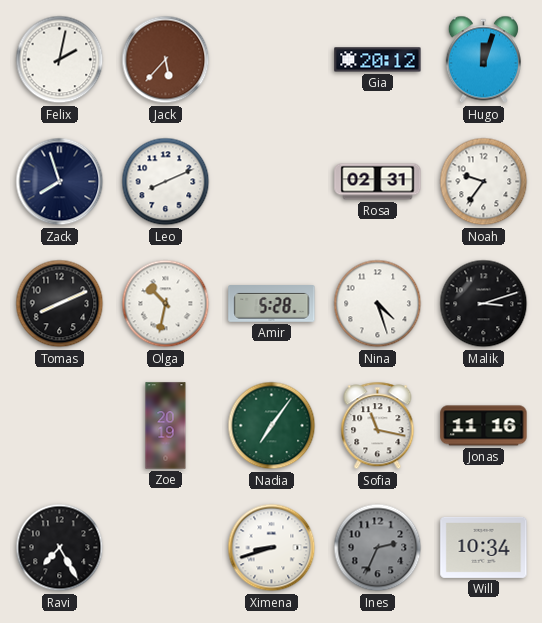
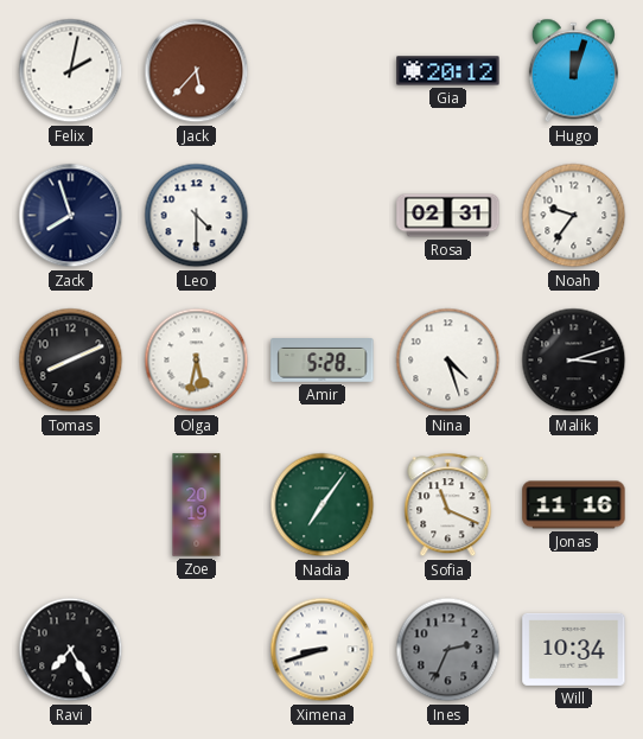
Leo: 8:11 -> 4:30 (197, 216)
Olga: 10:32 -> 5:32 (197, 361)
Sofia: 11:17 -> 11:19 (448, 505)
